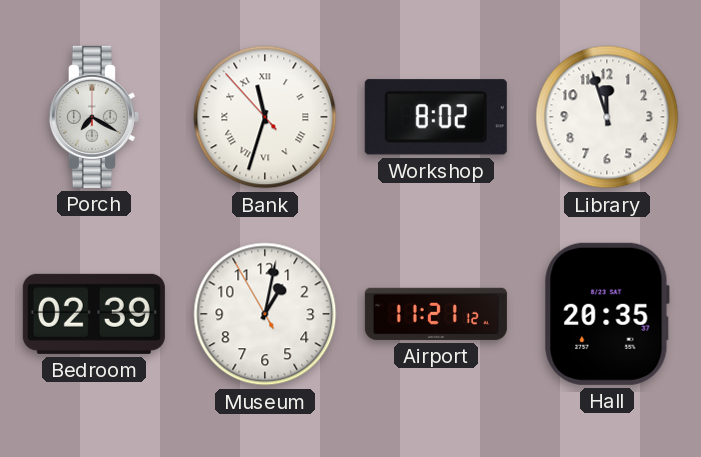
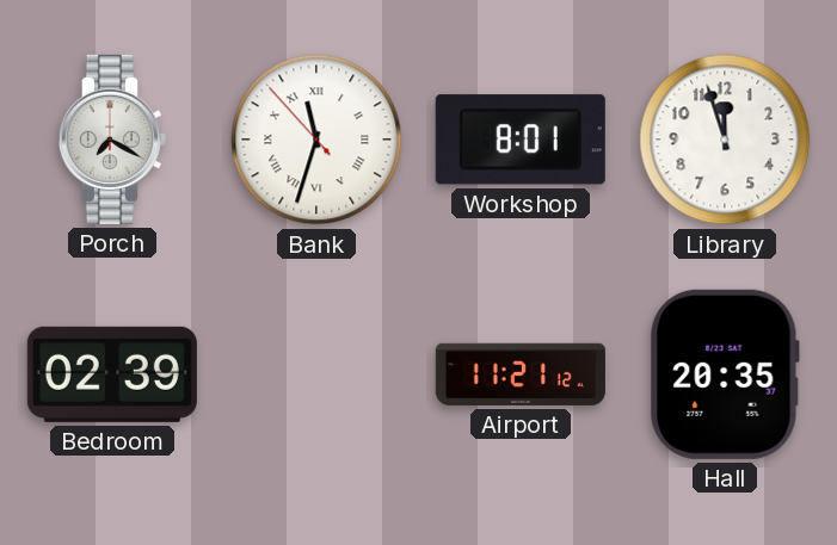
Workshop: 8:02 -> 8:01 (521, 140)
Museum: 1:01 -> none (265, 314)
